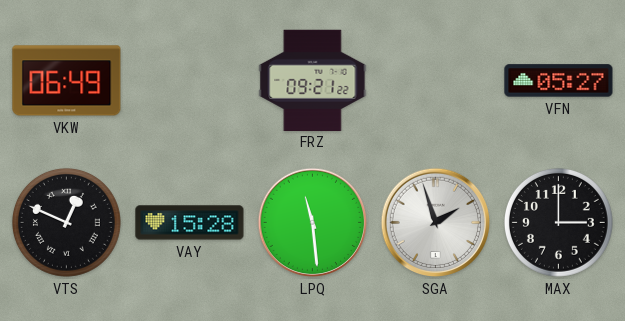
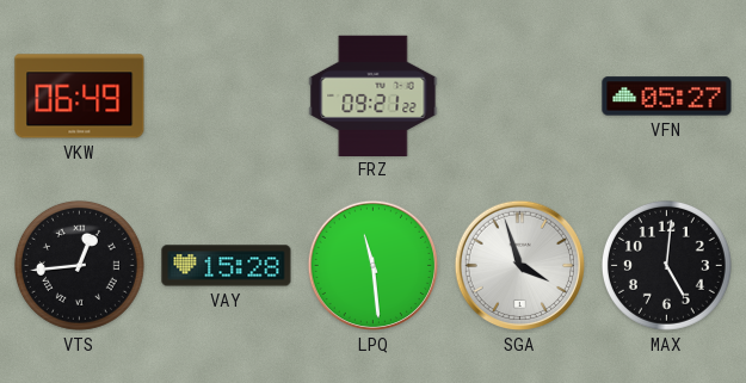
VTS: 12:49 -> 12:44 (79, 265)
SGA: 1:57 -> 3:57 (520, 266)
MAX: 3:00 -> 5:01 (666, 265)
